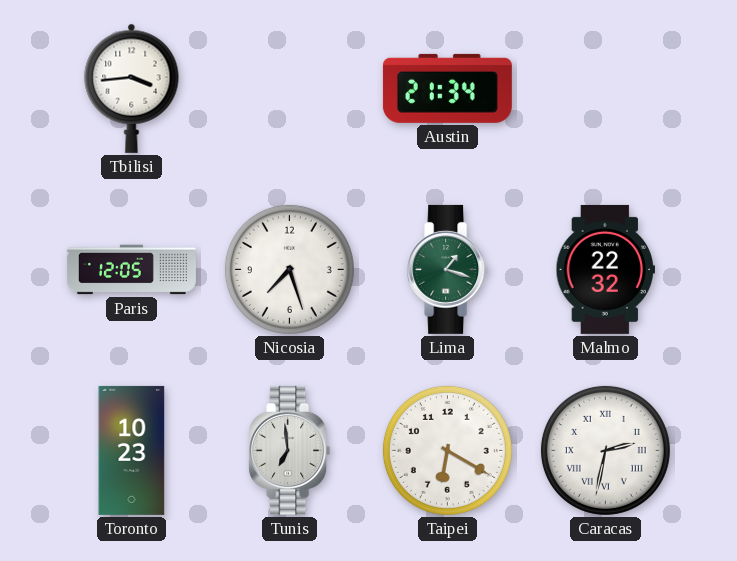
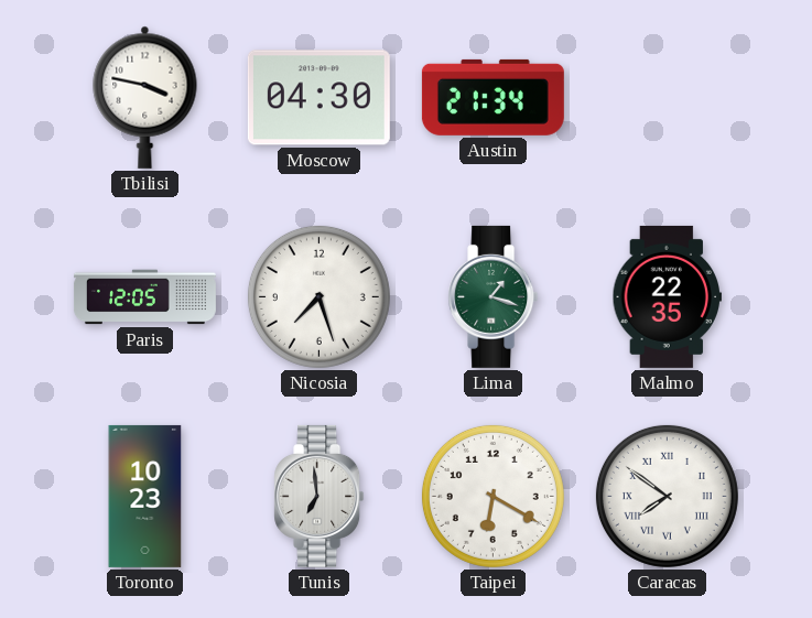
Tbilisi: 3:44 -> 3:47 (145, 97)
Moscow: none -> 04:30 (318, 98)
Malmo: 22:32 -> 22:35 (667, 296)
Caracas: 2:32 -> 7:51 (667, 496)
